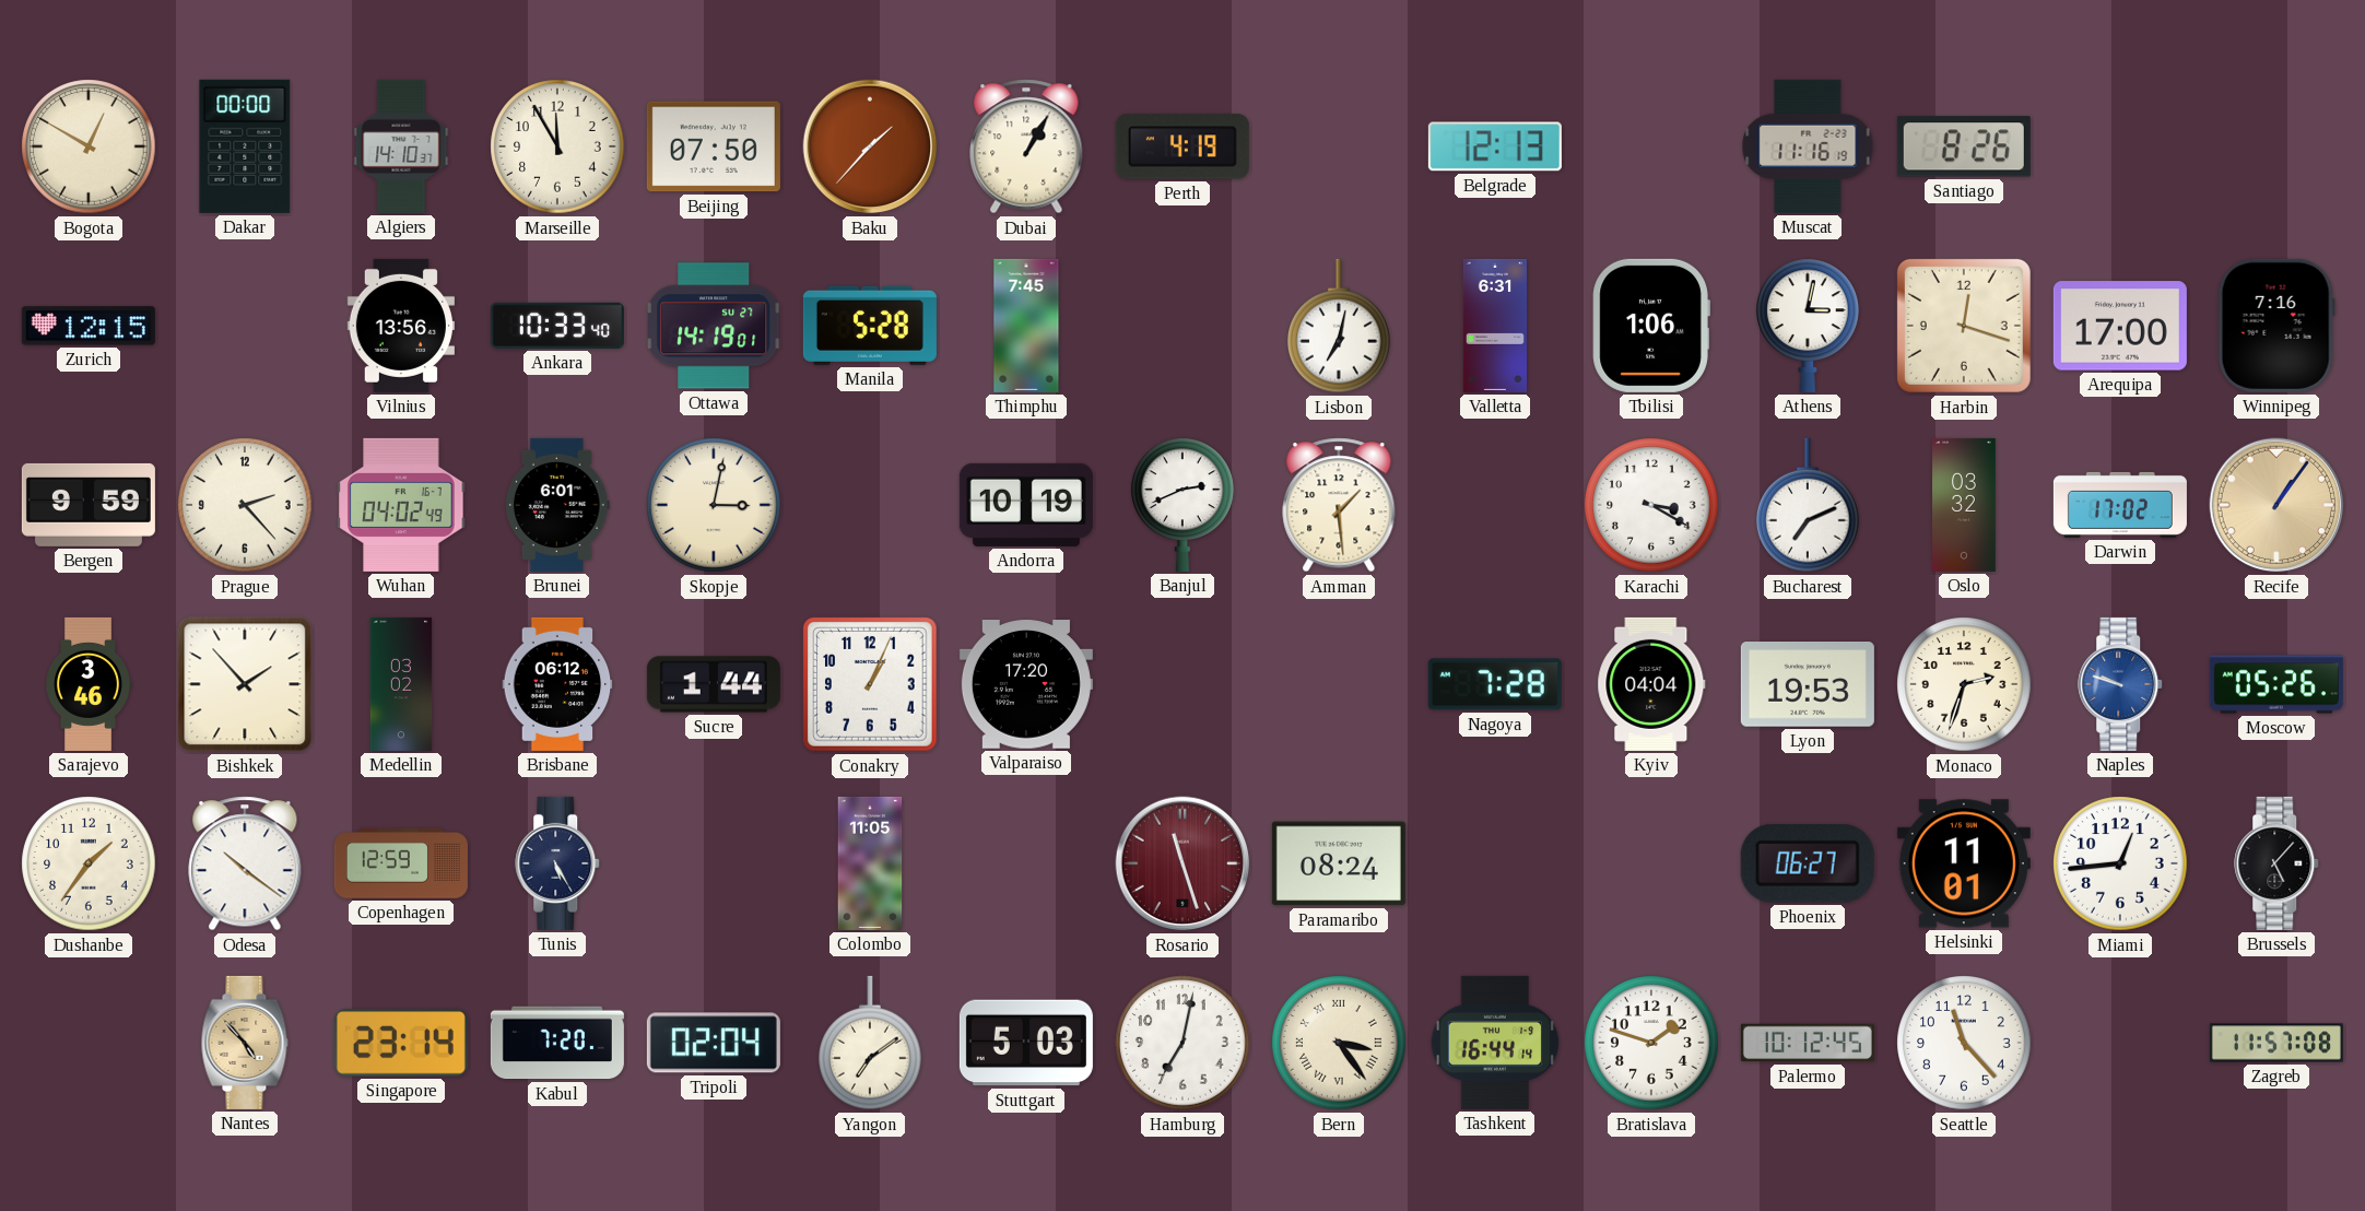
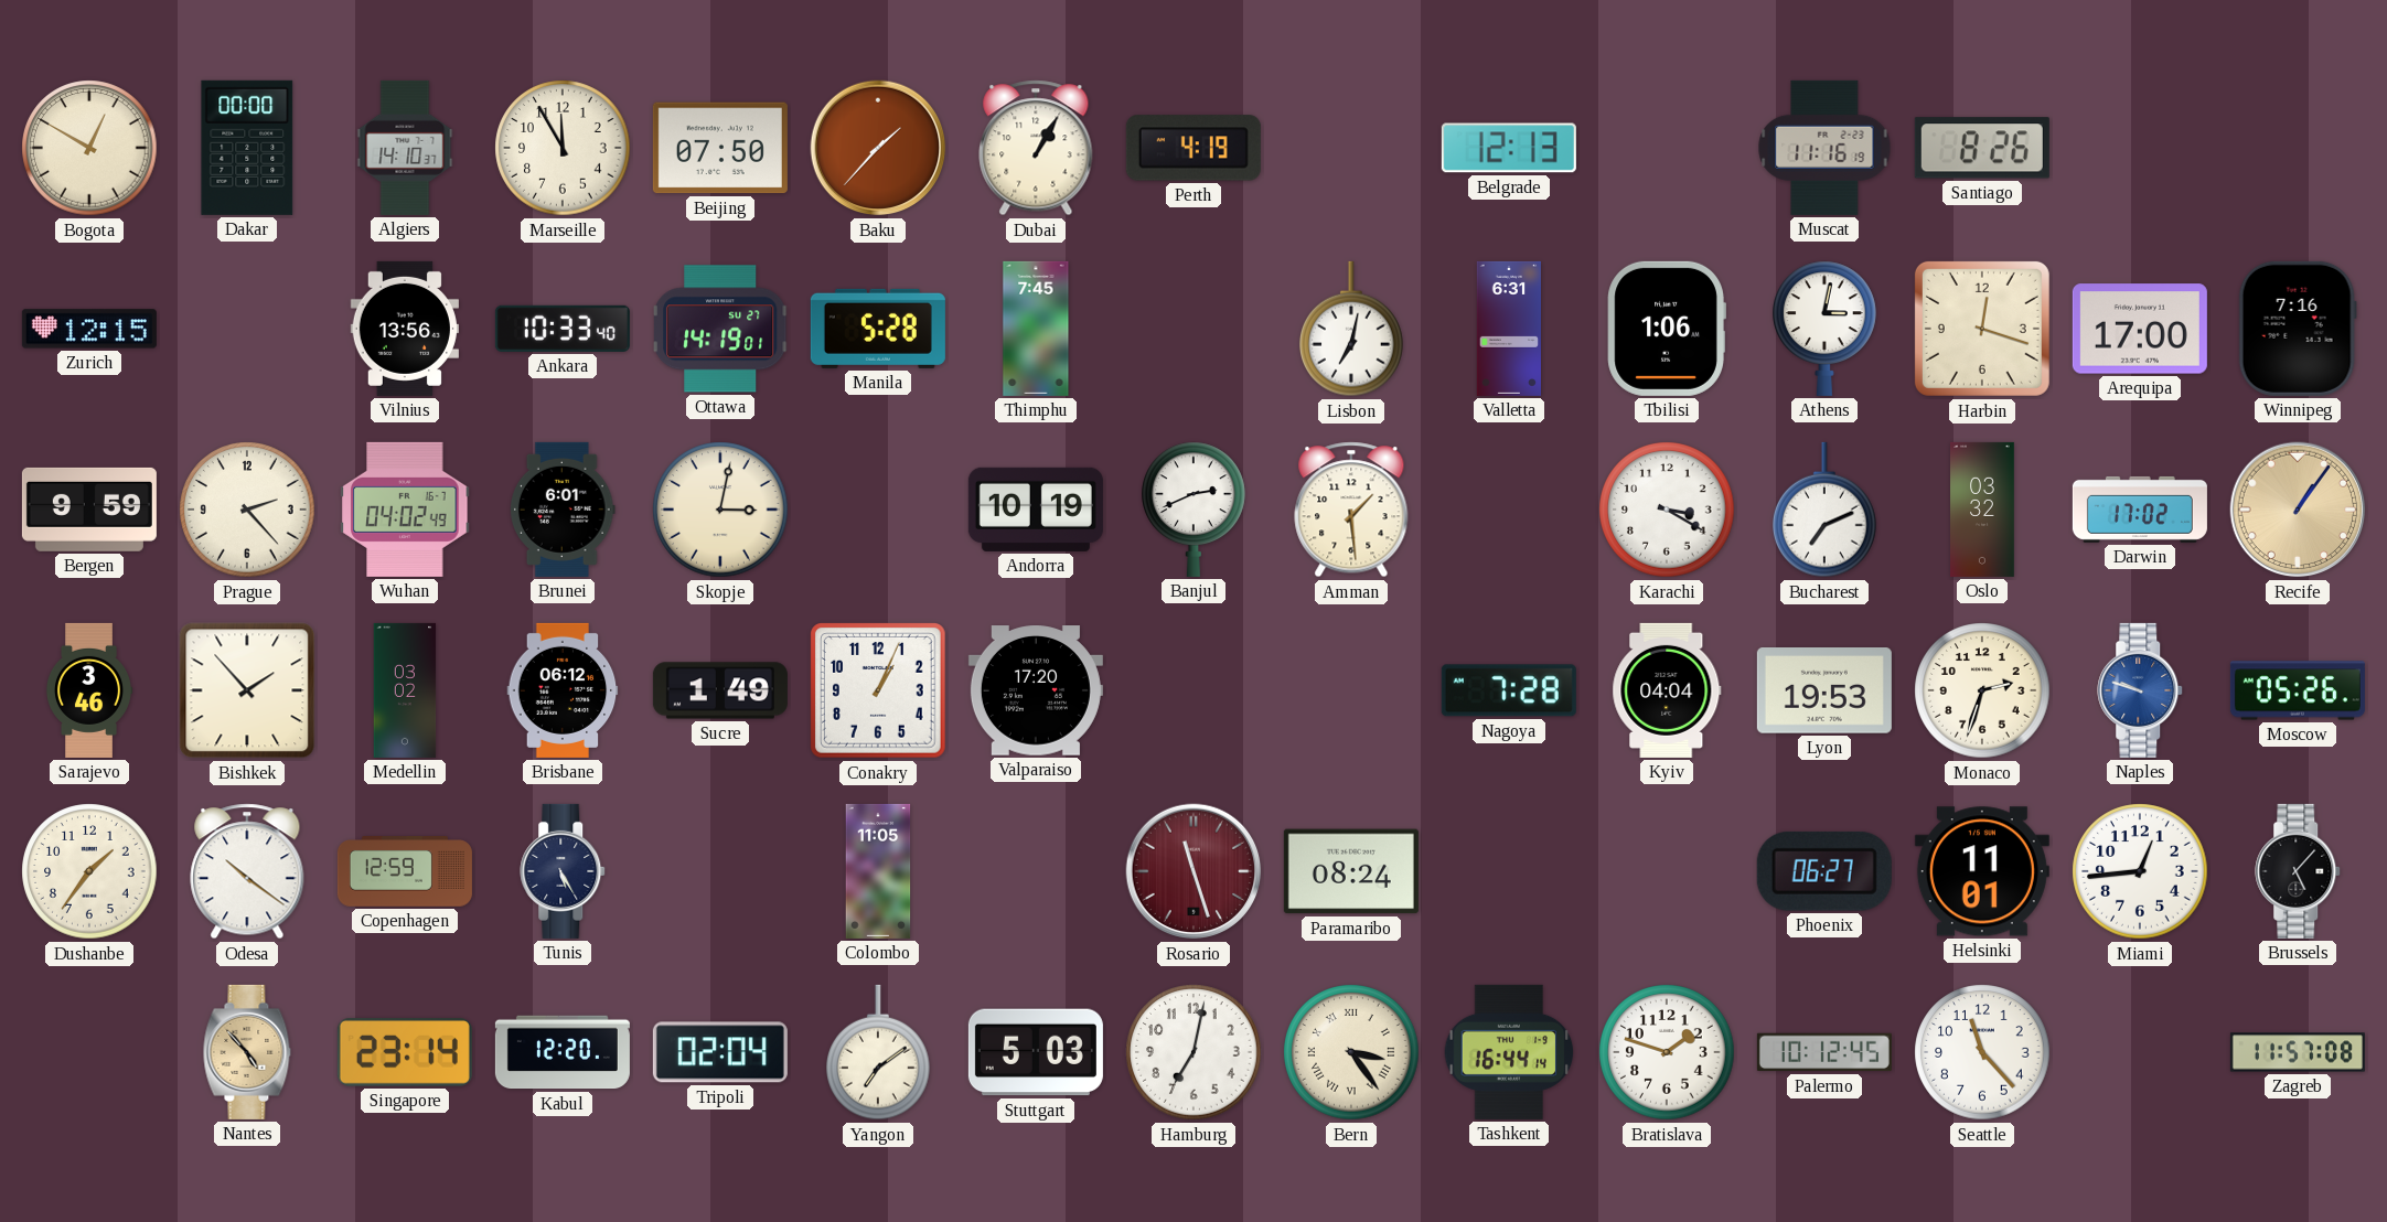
Sucre: 1:44 -> 1:49 (720, 690)
Kabul: 7:20 -> 12:20 (563, 1052)
